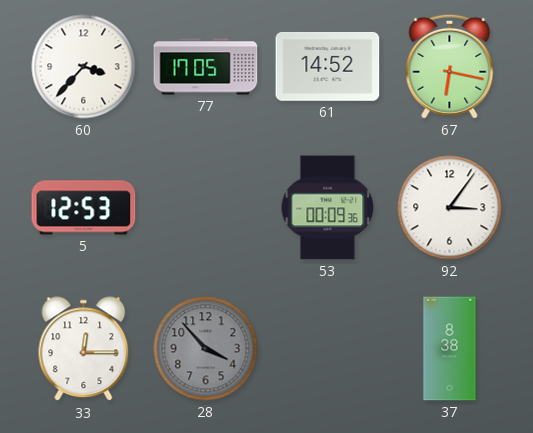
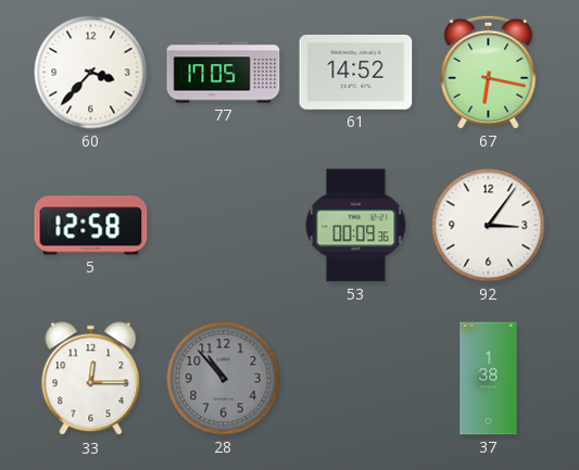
5: 12:53 -> 12:58 (91, 226)
28: 3:53 -> 10:53 (224, 379)
37: 8:38 -> 1:38 (489, 379)
